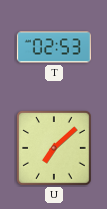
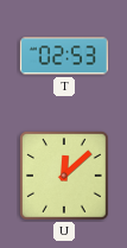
U: 7:08 -> 12:08 (65, 177)
